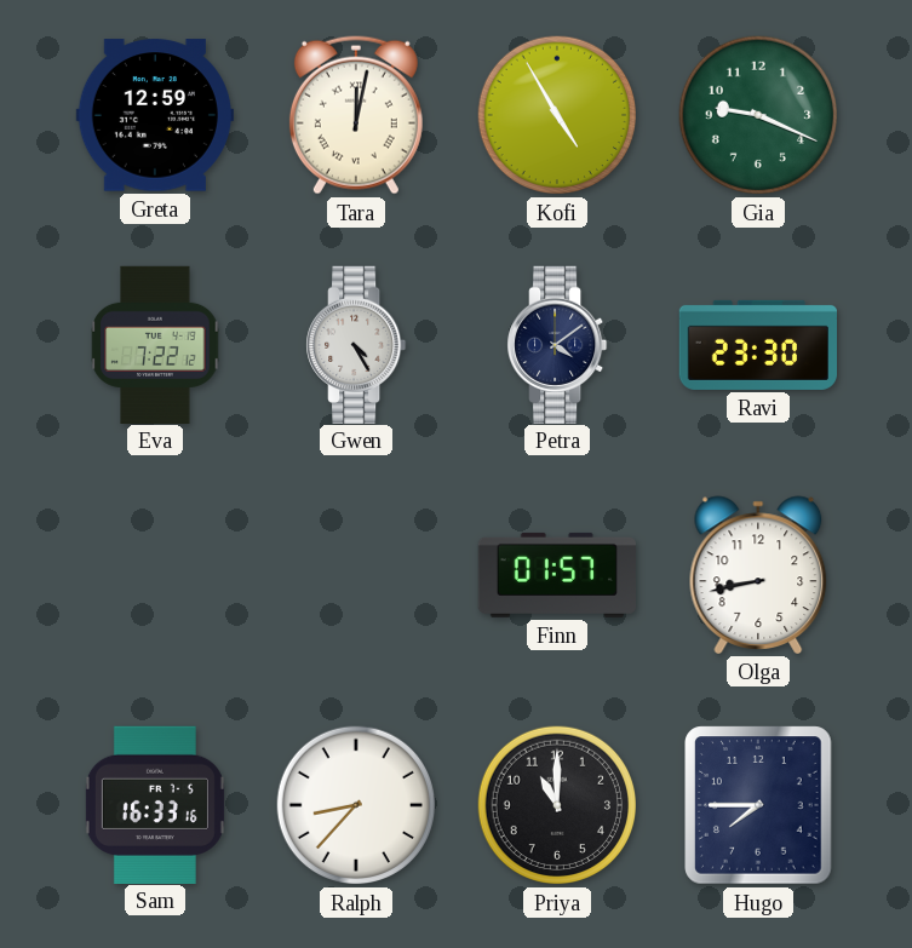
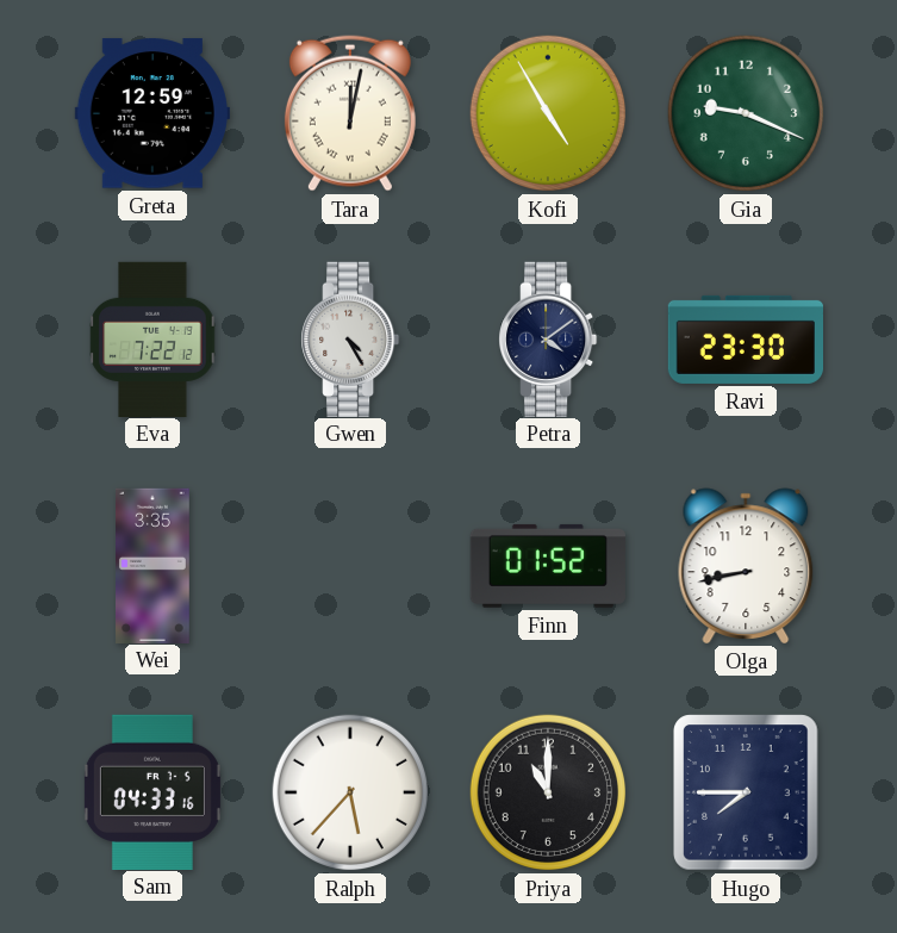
Wei: none -> 3:35 (154, 565)
Finn: 01:57 -> 01:52 (547, 566)
Sam: 16:33 -> 04:33 (152, 791)
Ralph: 8:37 -> 5:37 (350, 792)
